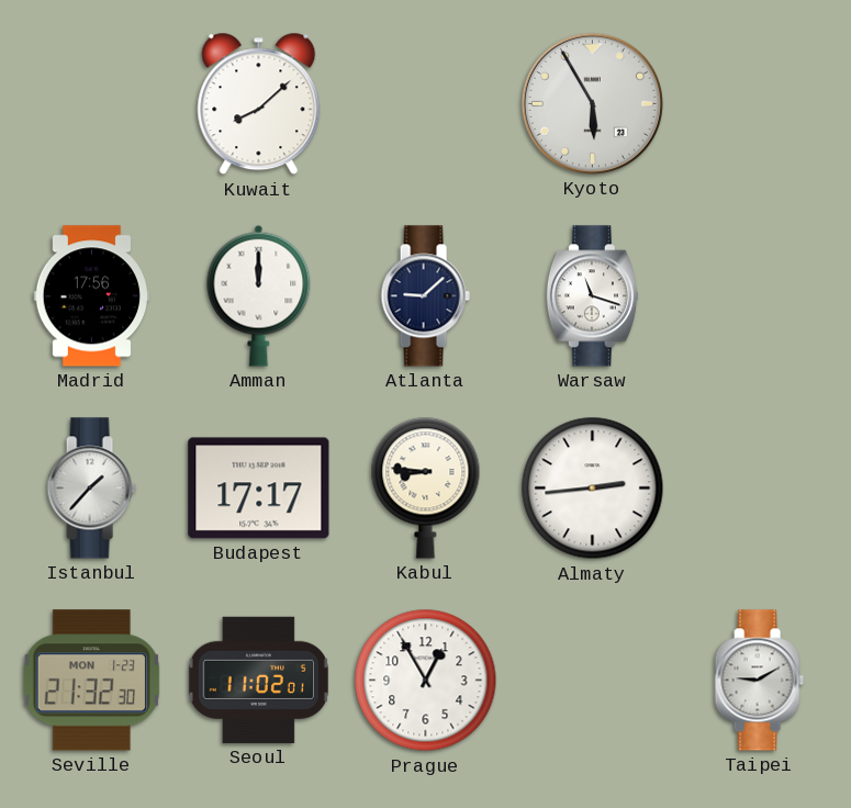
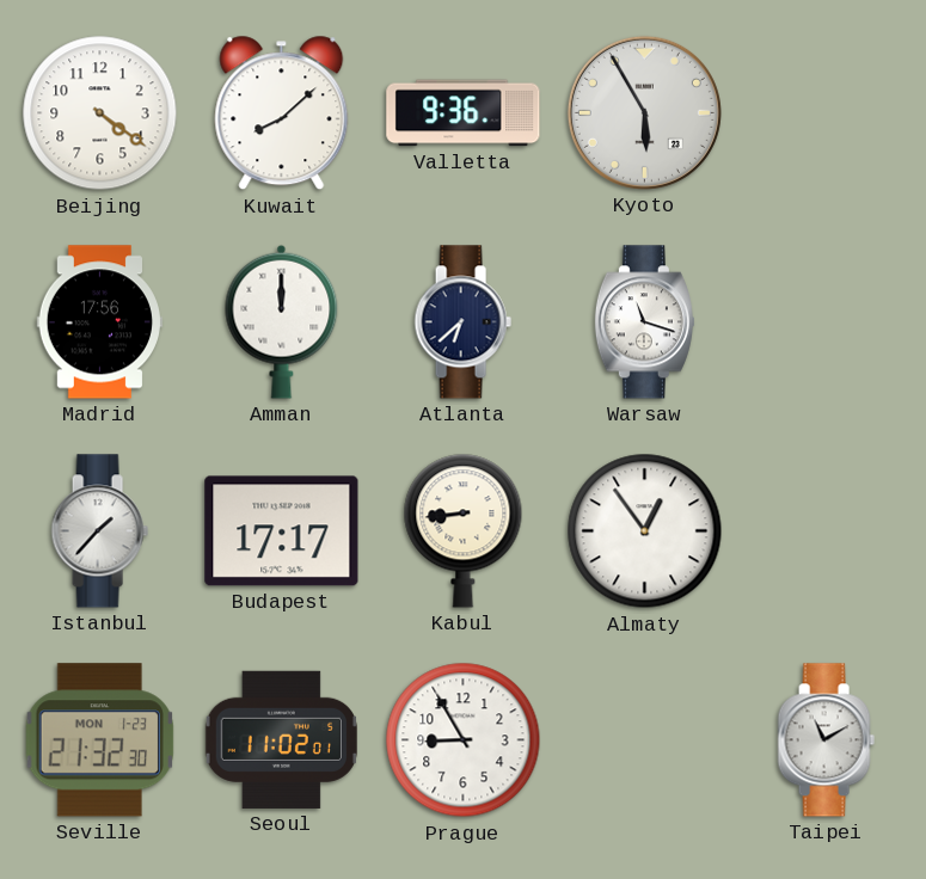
Beijing: none -> 4:21 (100, 113)
Valletta: none -> 9:36 (464, 113)
Atlanta: 9:08 -> 6:38 (462, 322)
Kabul: 8:46 -> 8:44 (464, 530)
Almaty: 2:44 -> 12:54 (645, 531)
Prague: 12:55 -> 8:55 (464, 740)
Taipei: 9:10 -> 11:10 (826, 740)
